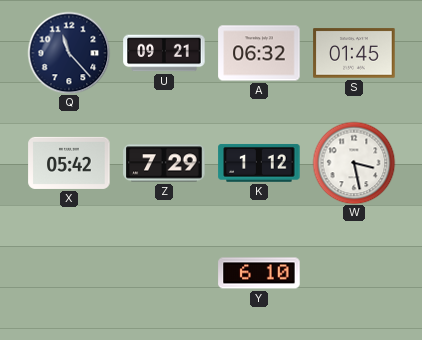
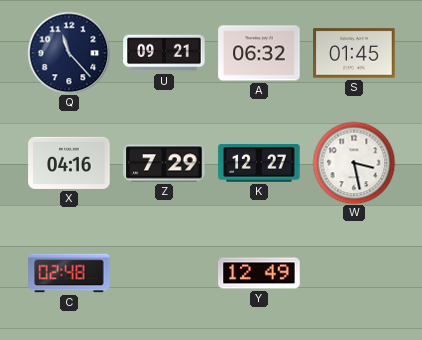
X: 05:42 -> 04:16 (69, 163)
K: 1:12 -> 12:27 (259, 163)
C: none -> 02:48 (69, 273)
Y: 6:10 -> 12:49 (259, 273)
